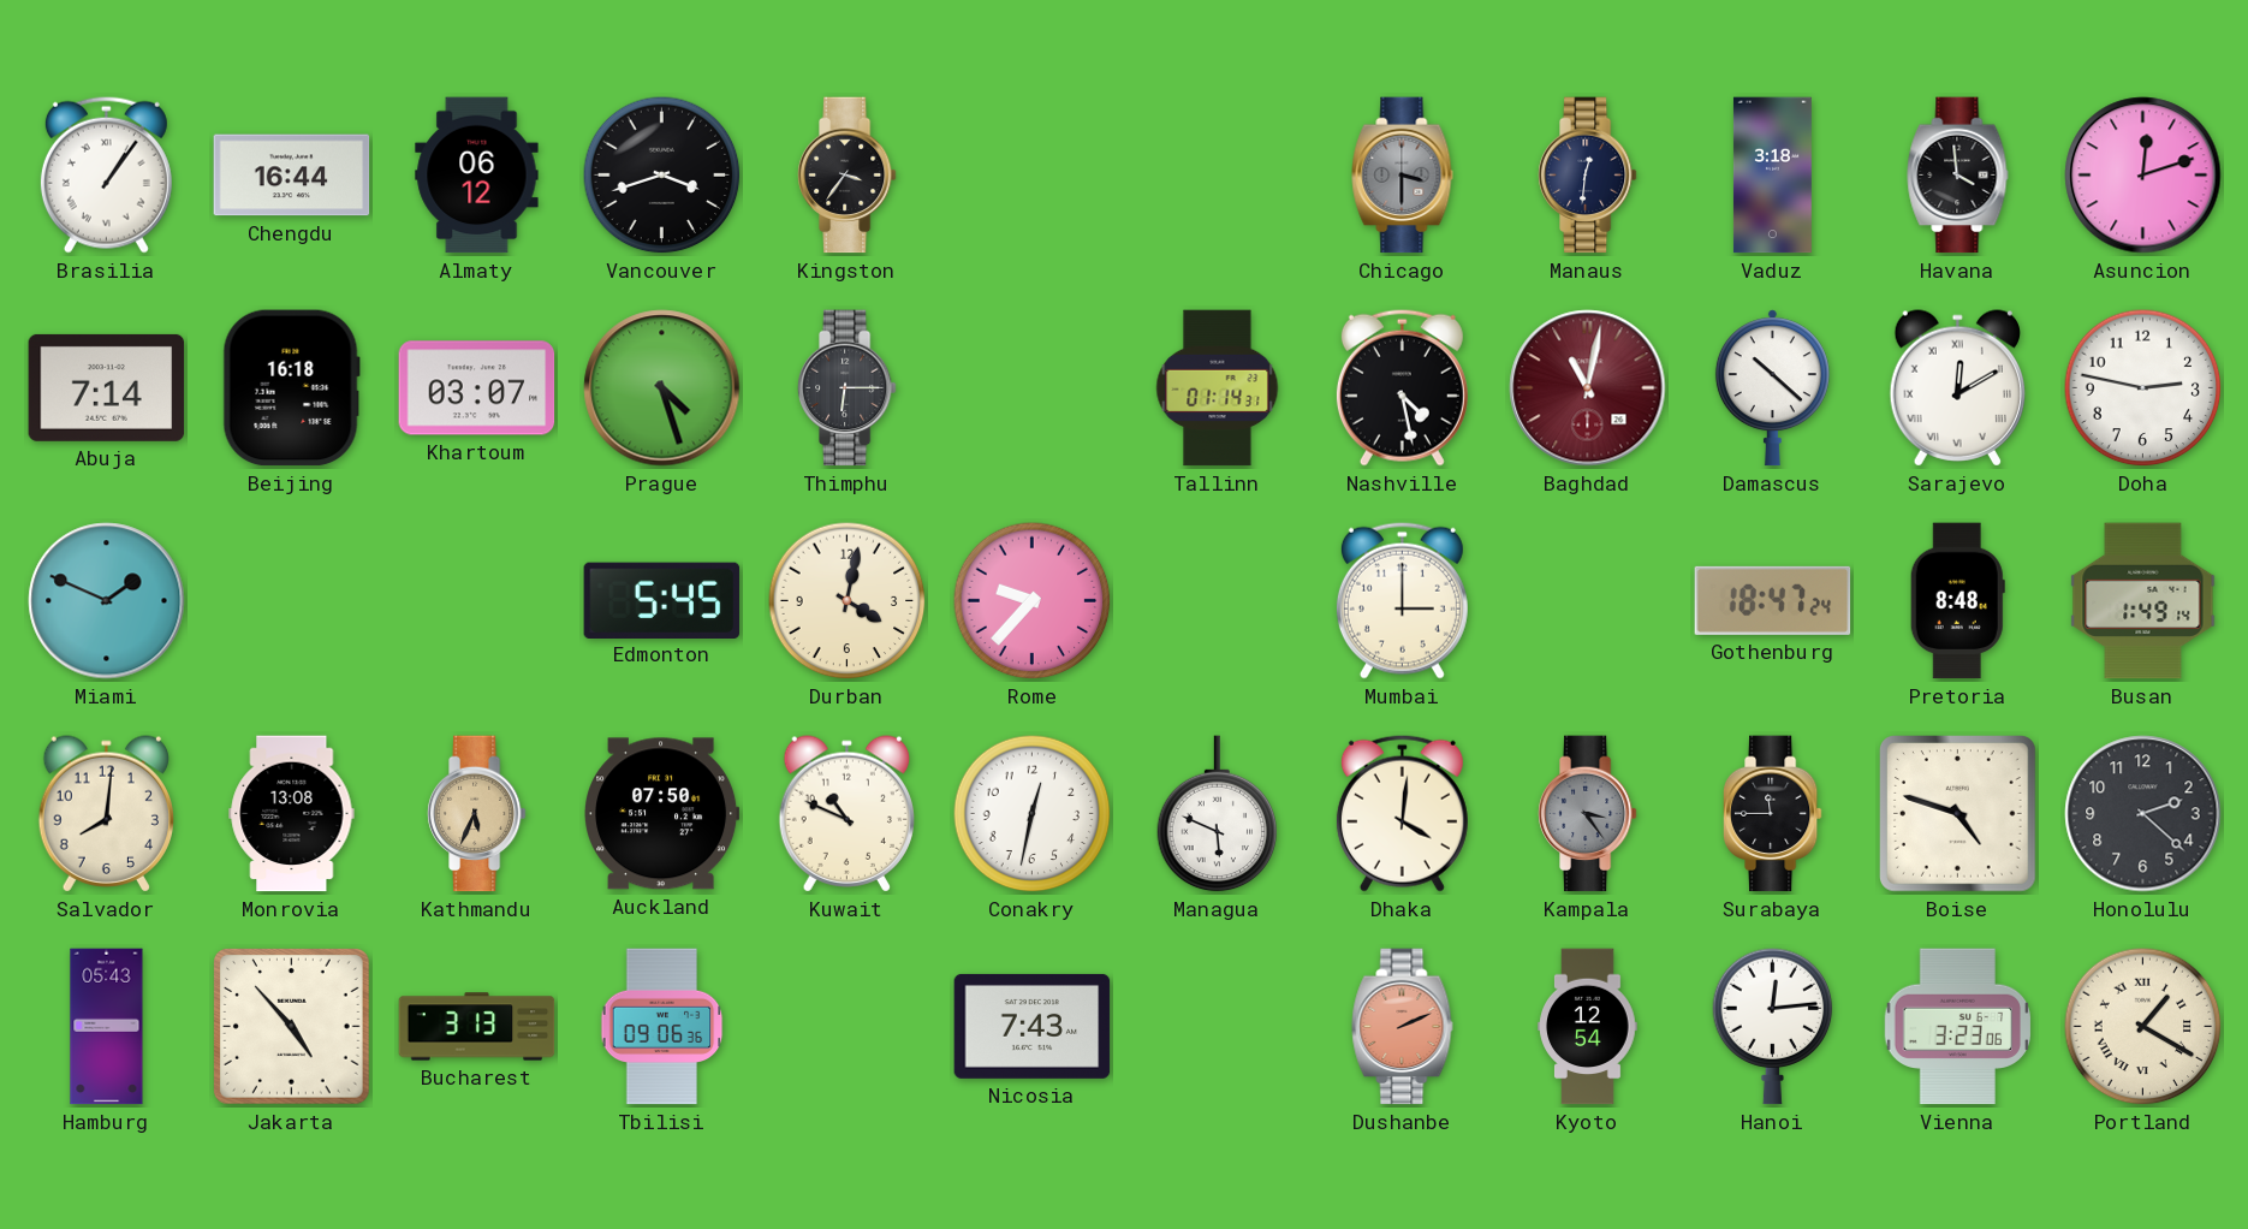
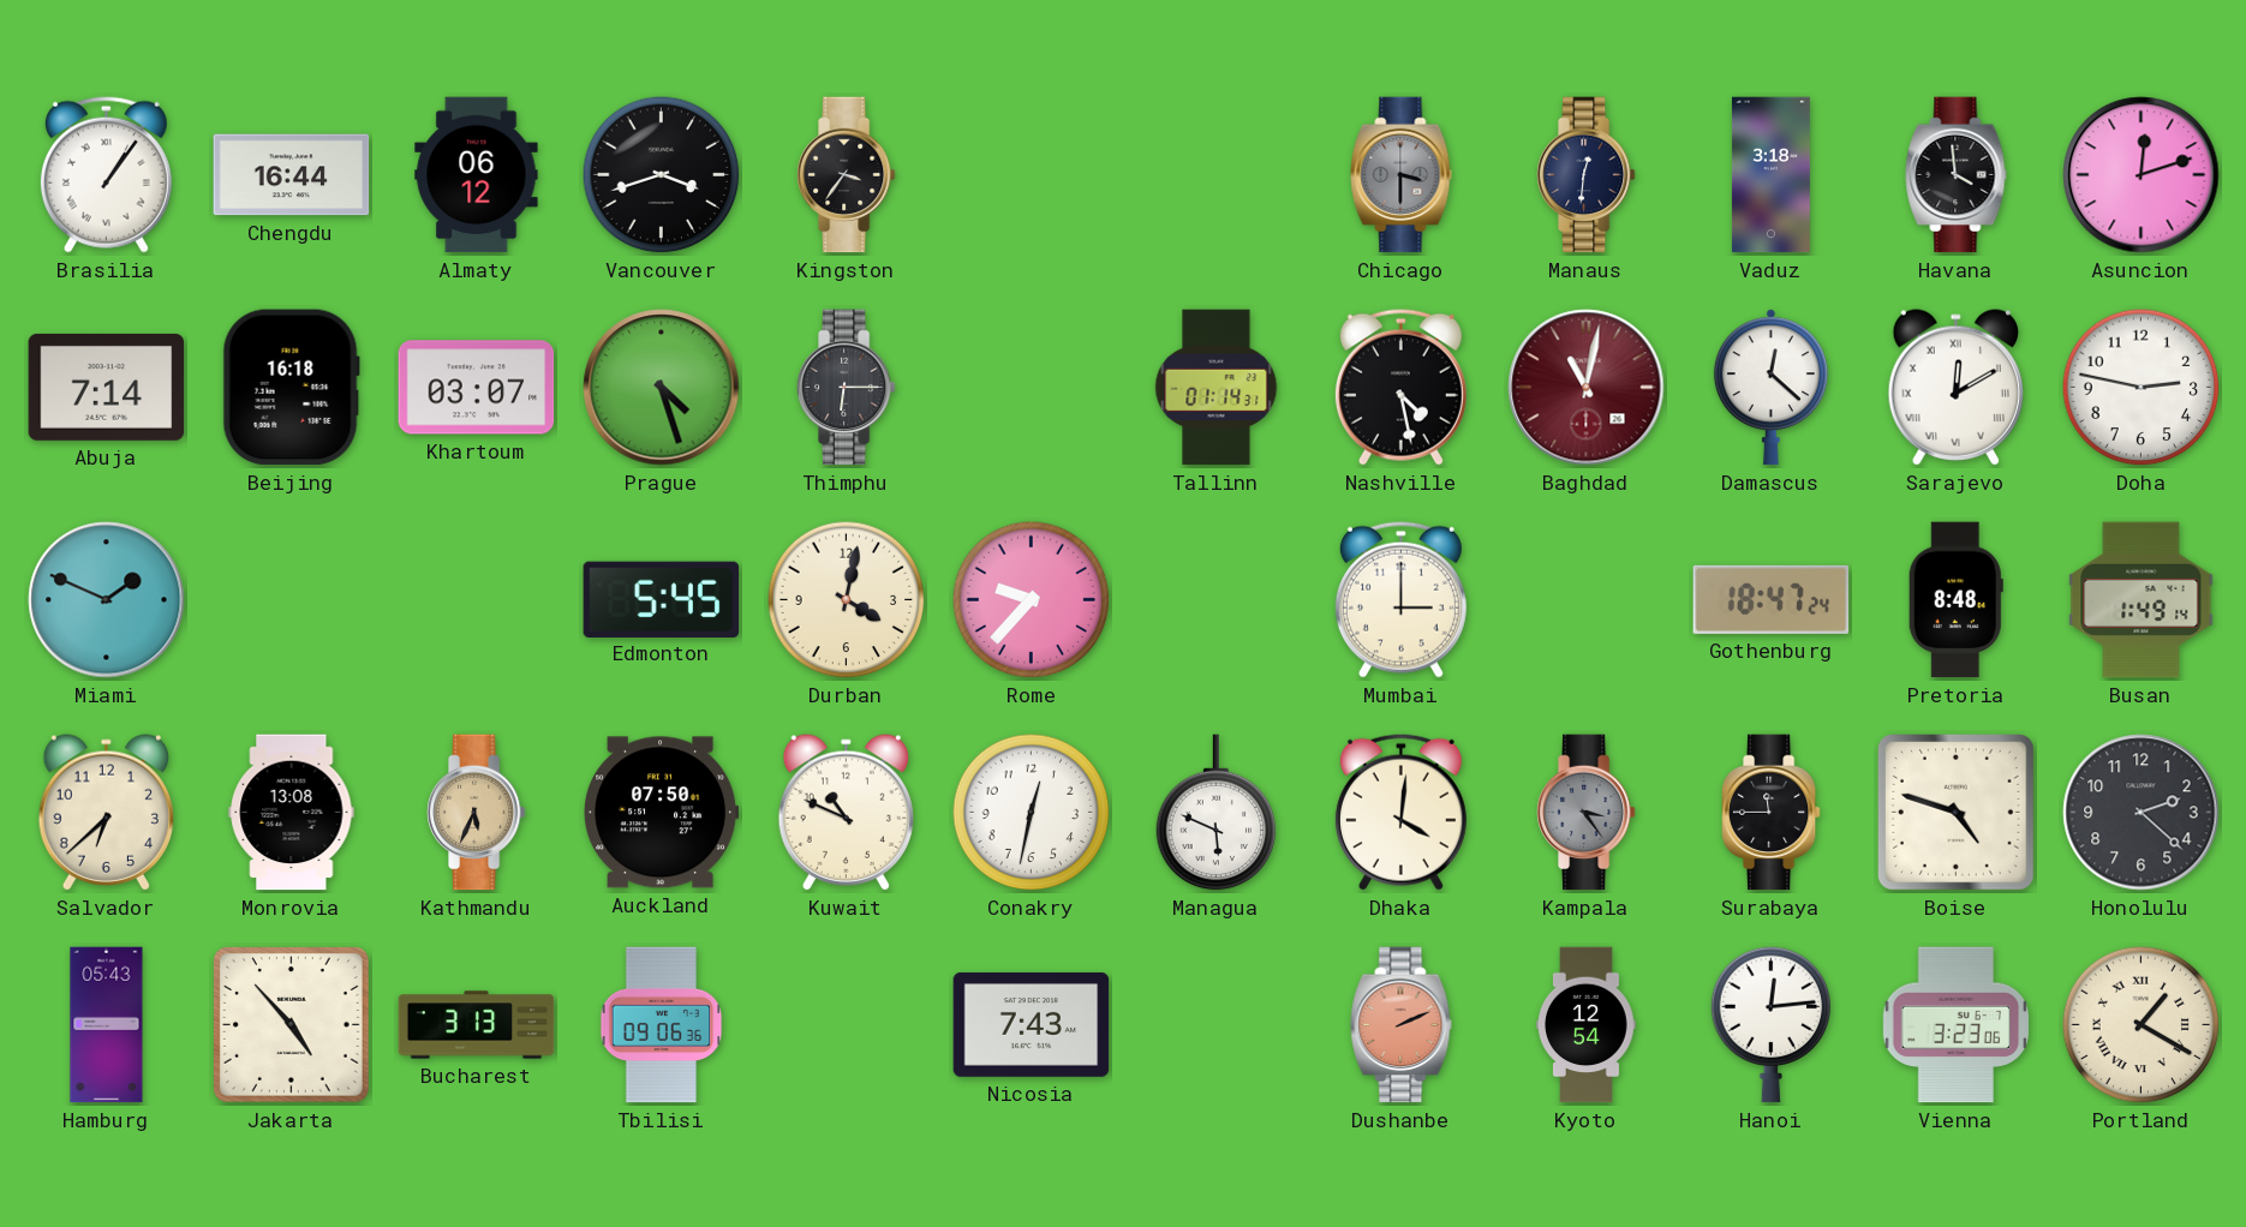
Damascus: 10:22 -> 12:22 (1770, 388)
Salvador: 8:01 -> 6:38 (106, 813)
